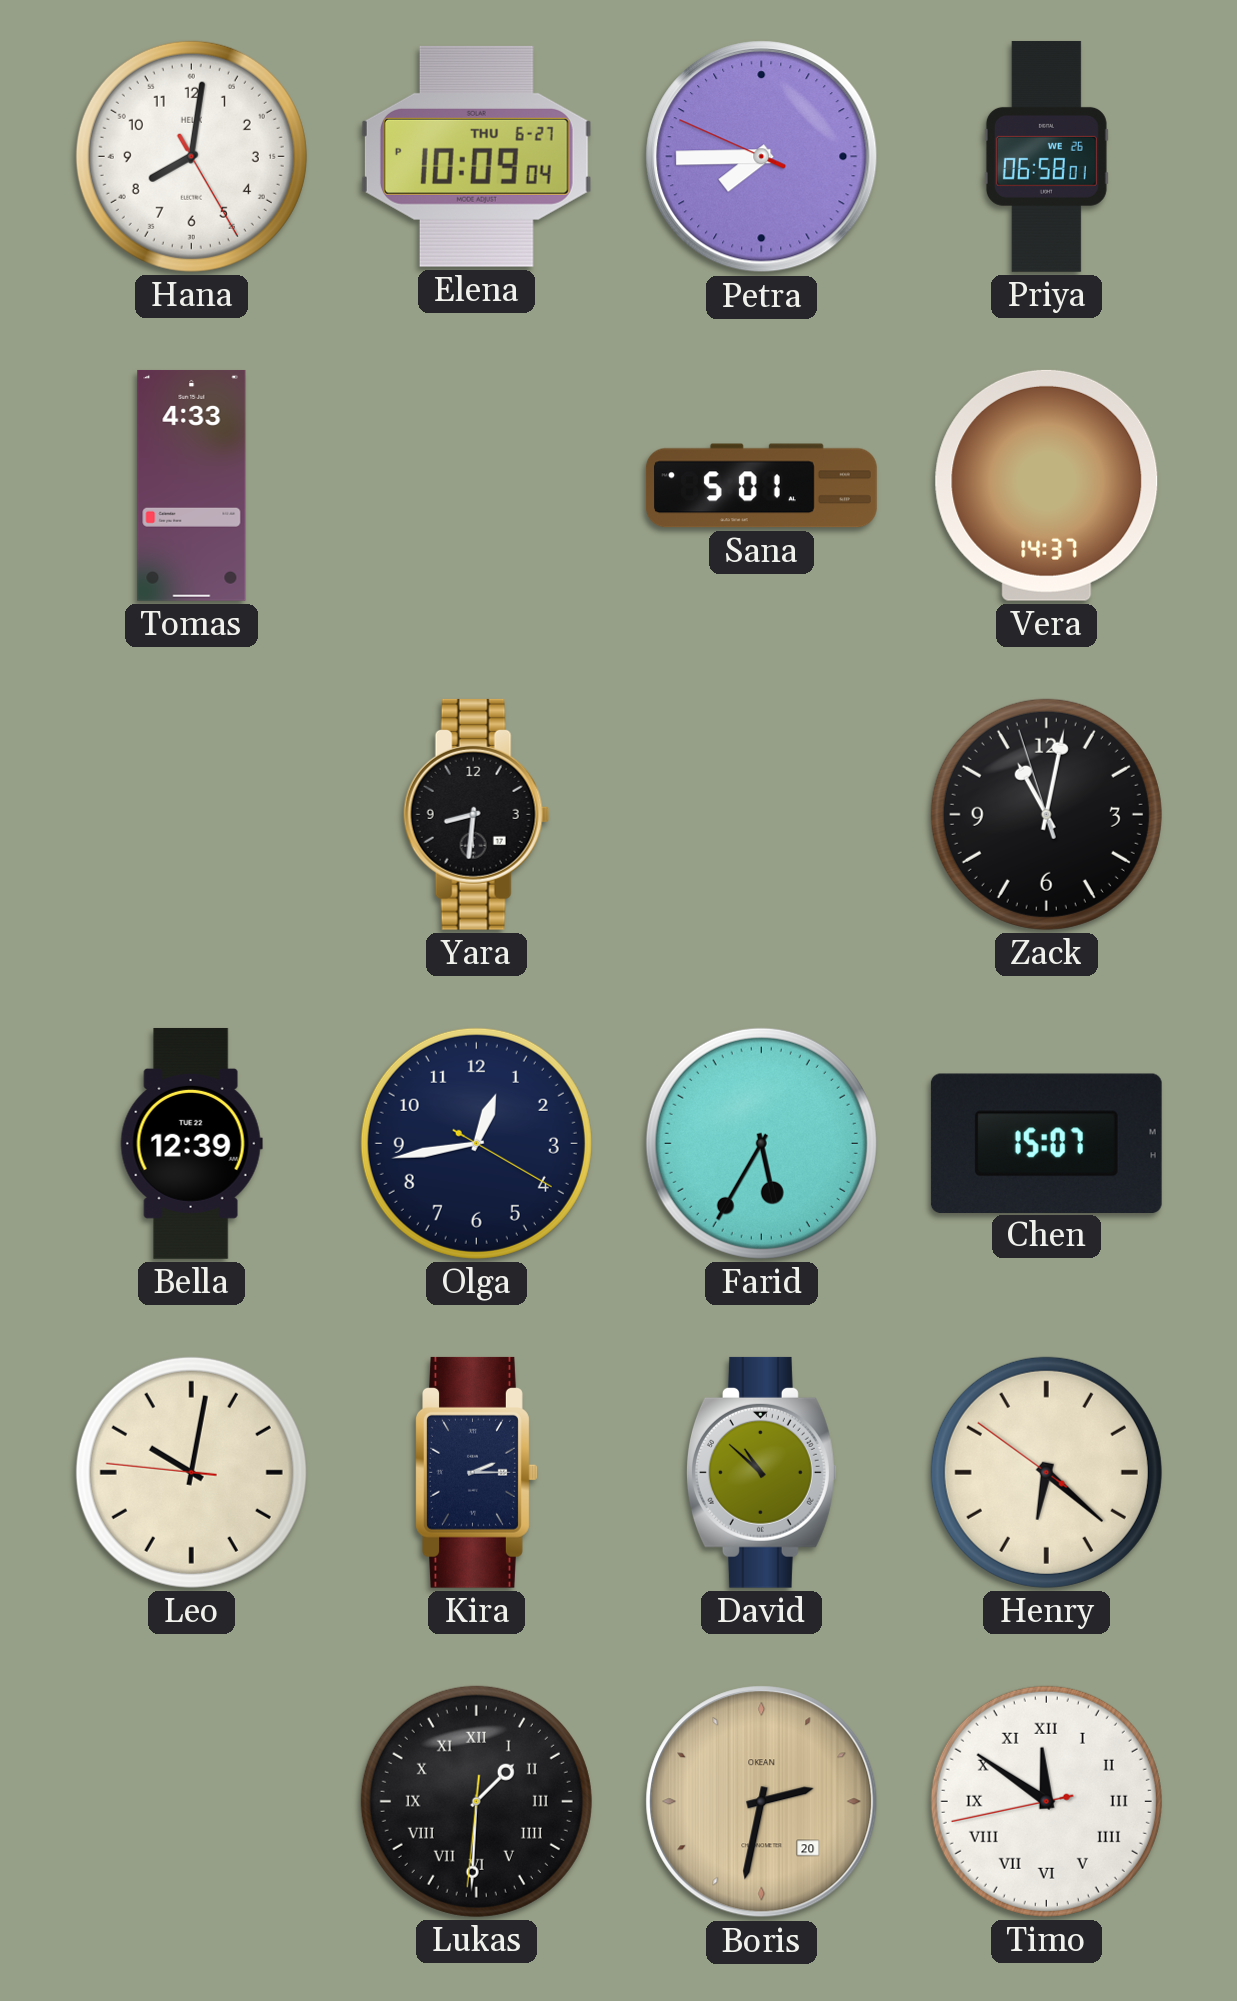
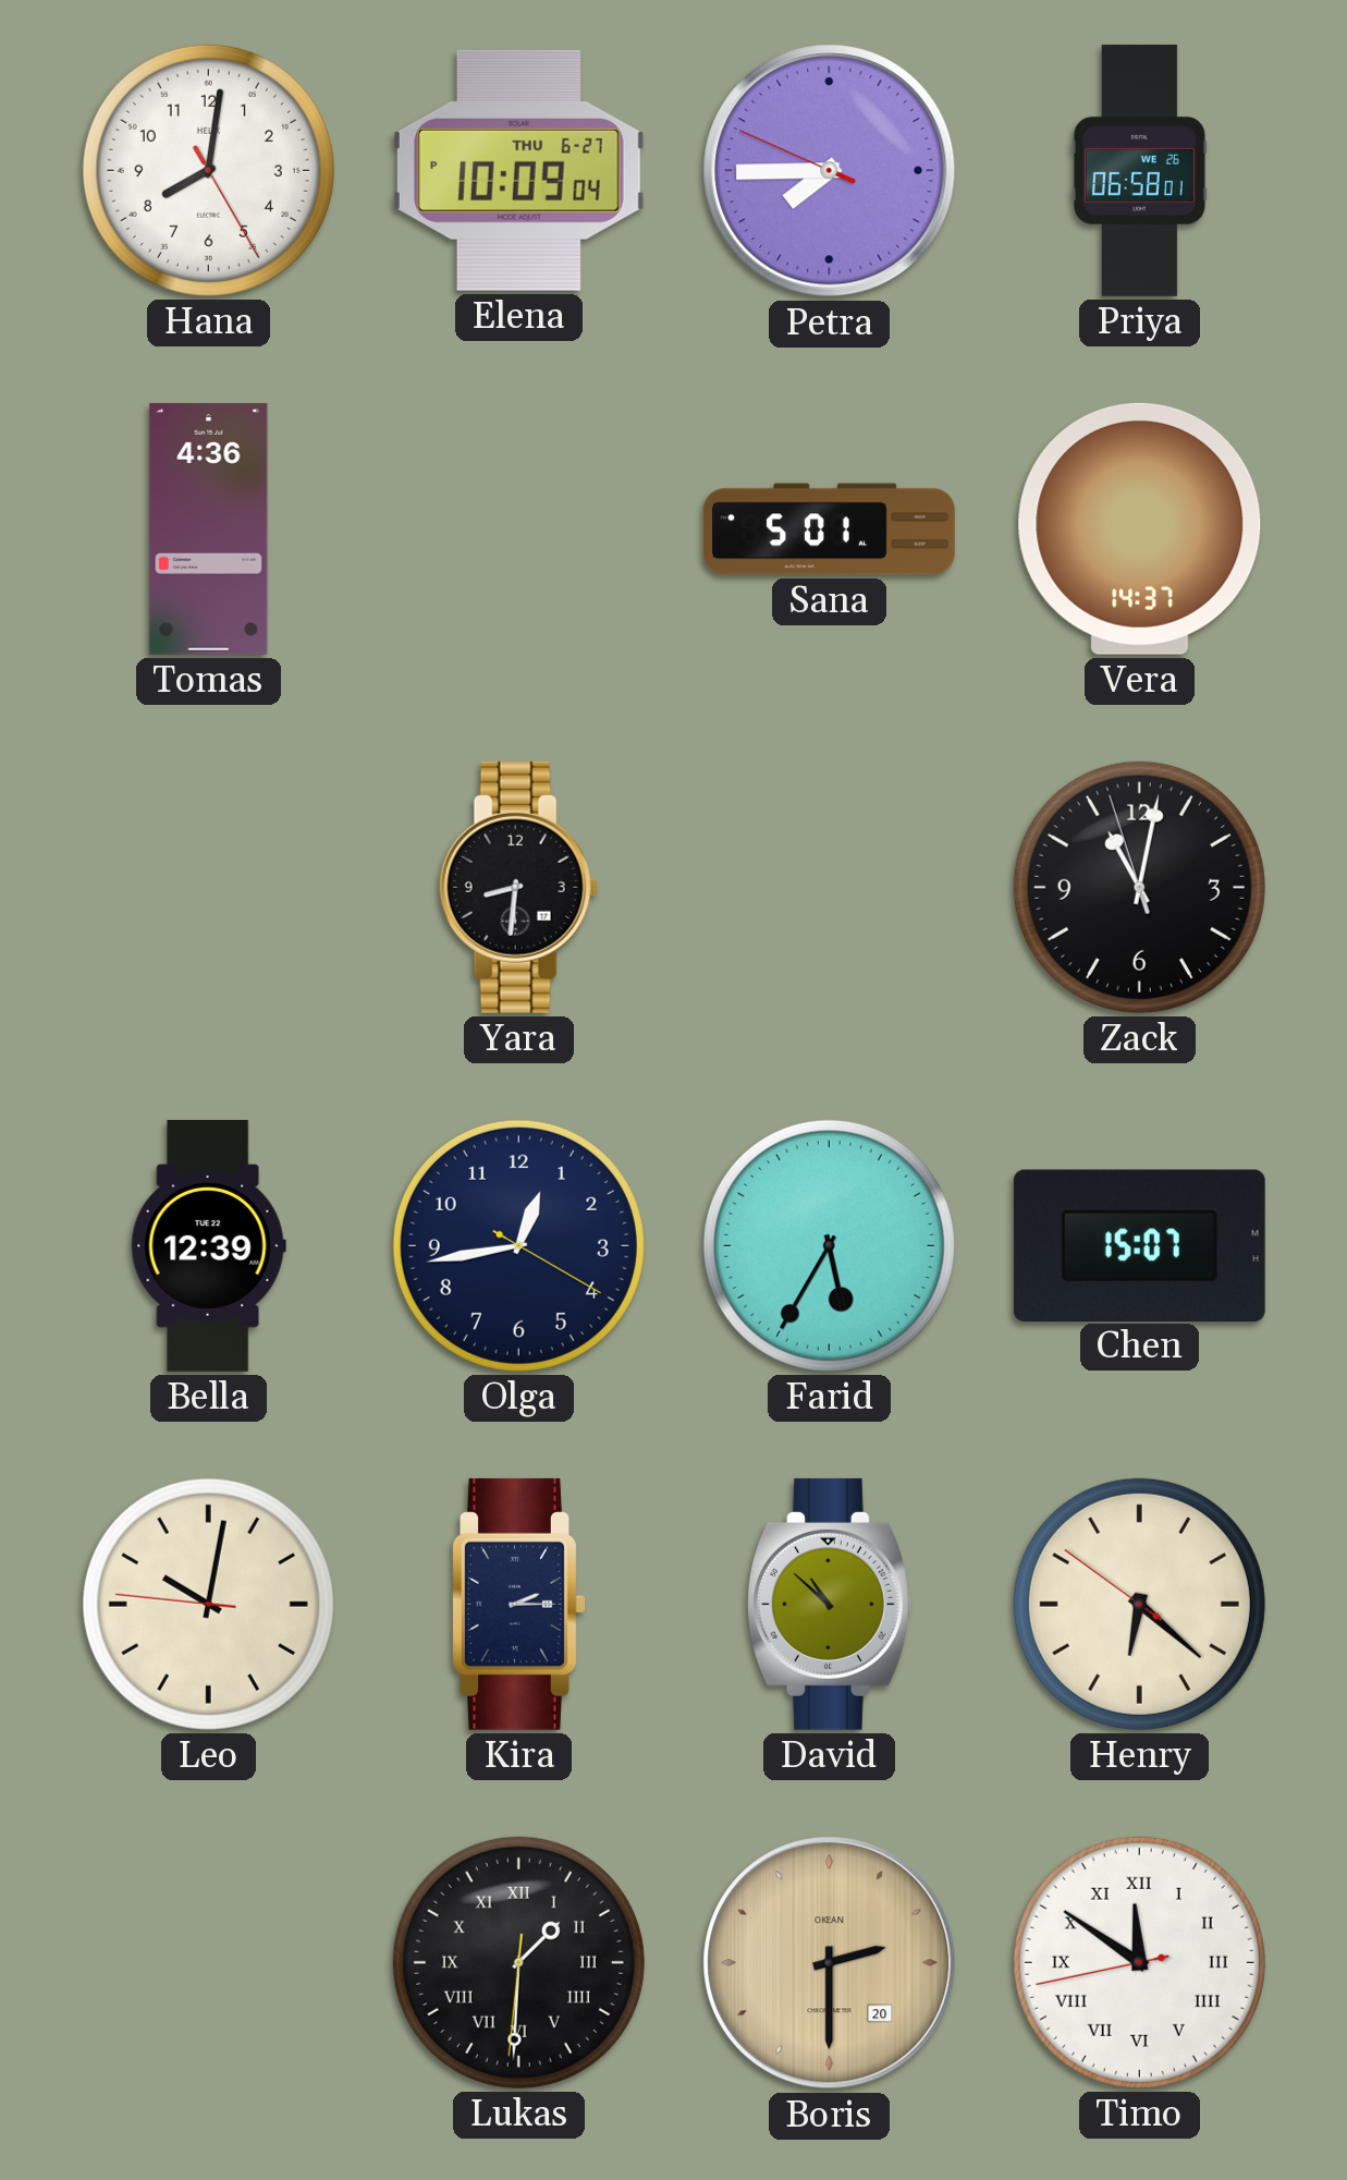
Tomas: 4:33 -> 4:36 (209, 528)
Boris: 2:32 -> 2:30 (830, 1963)
